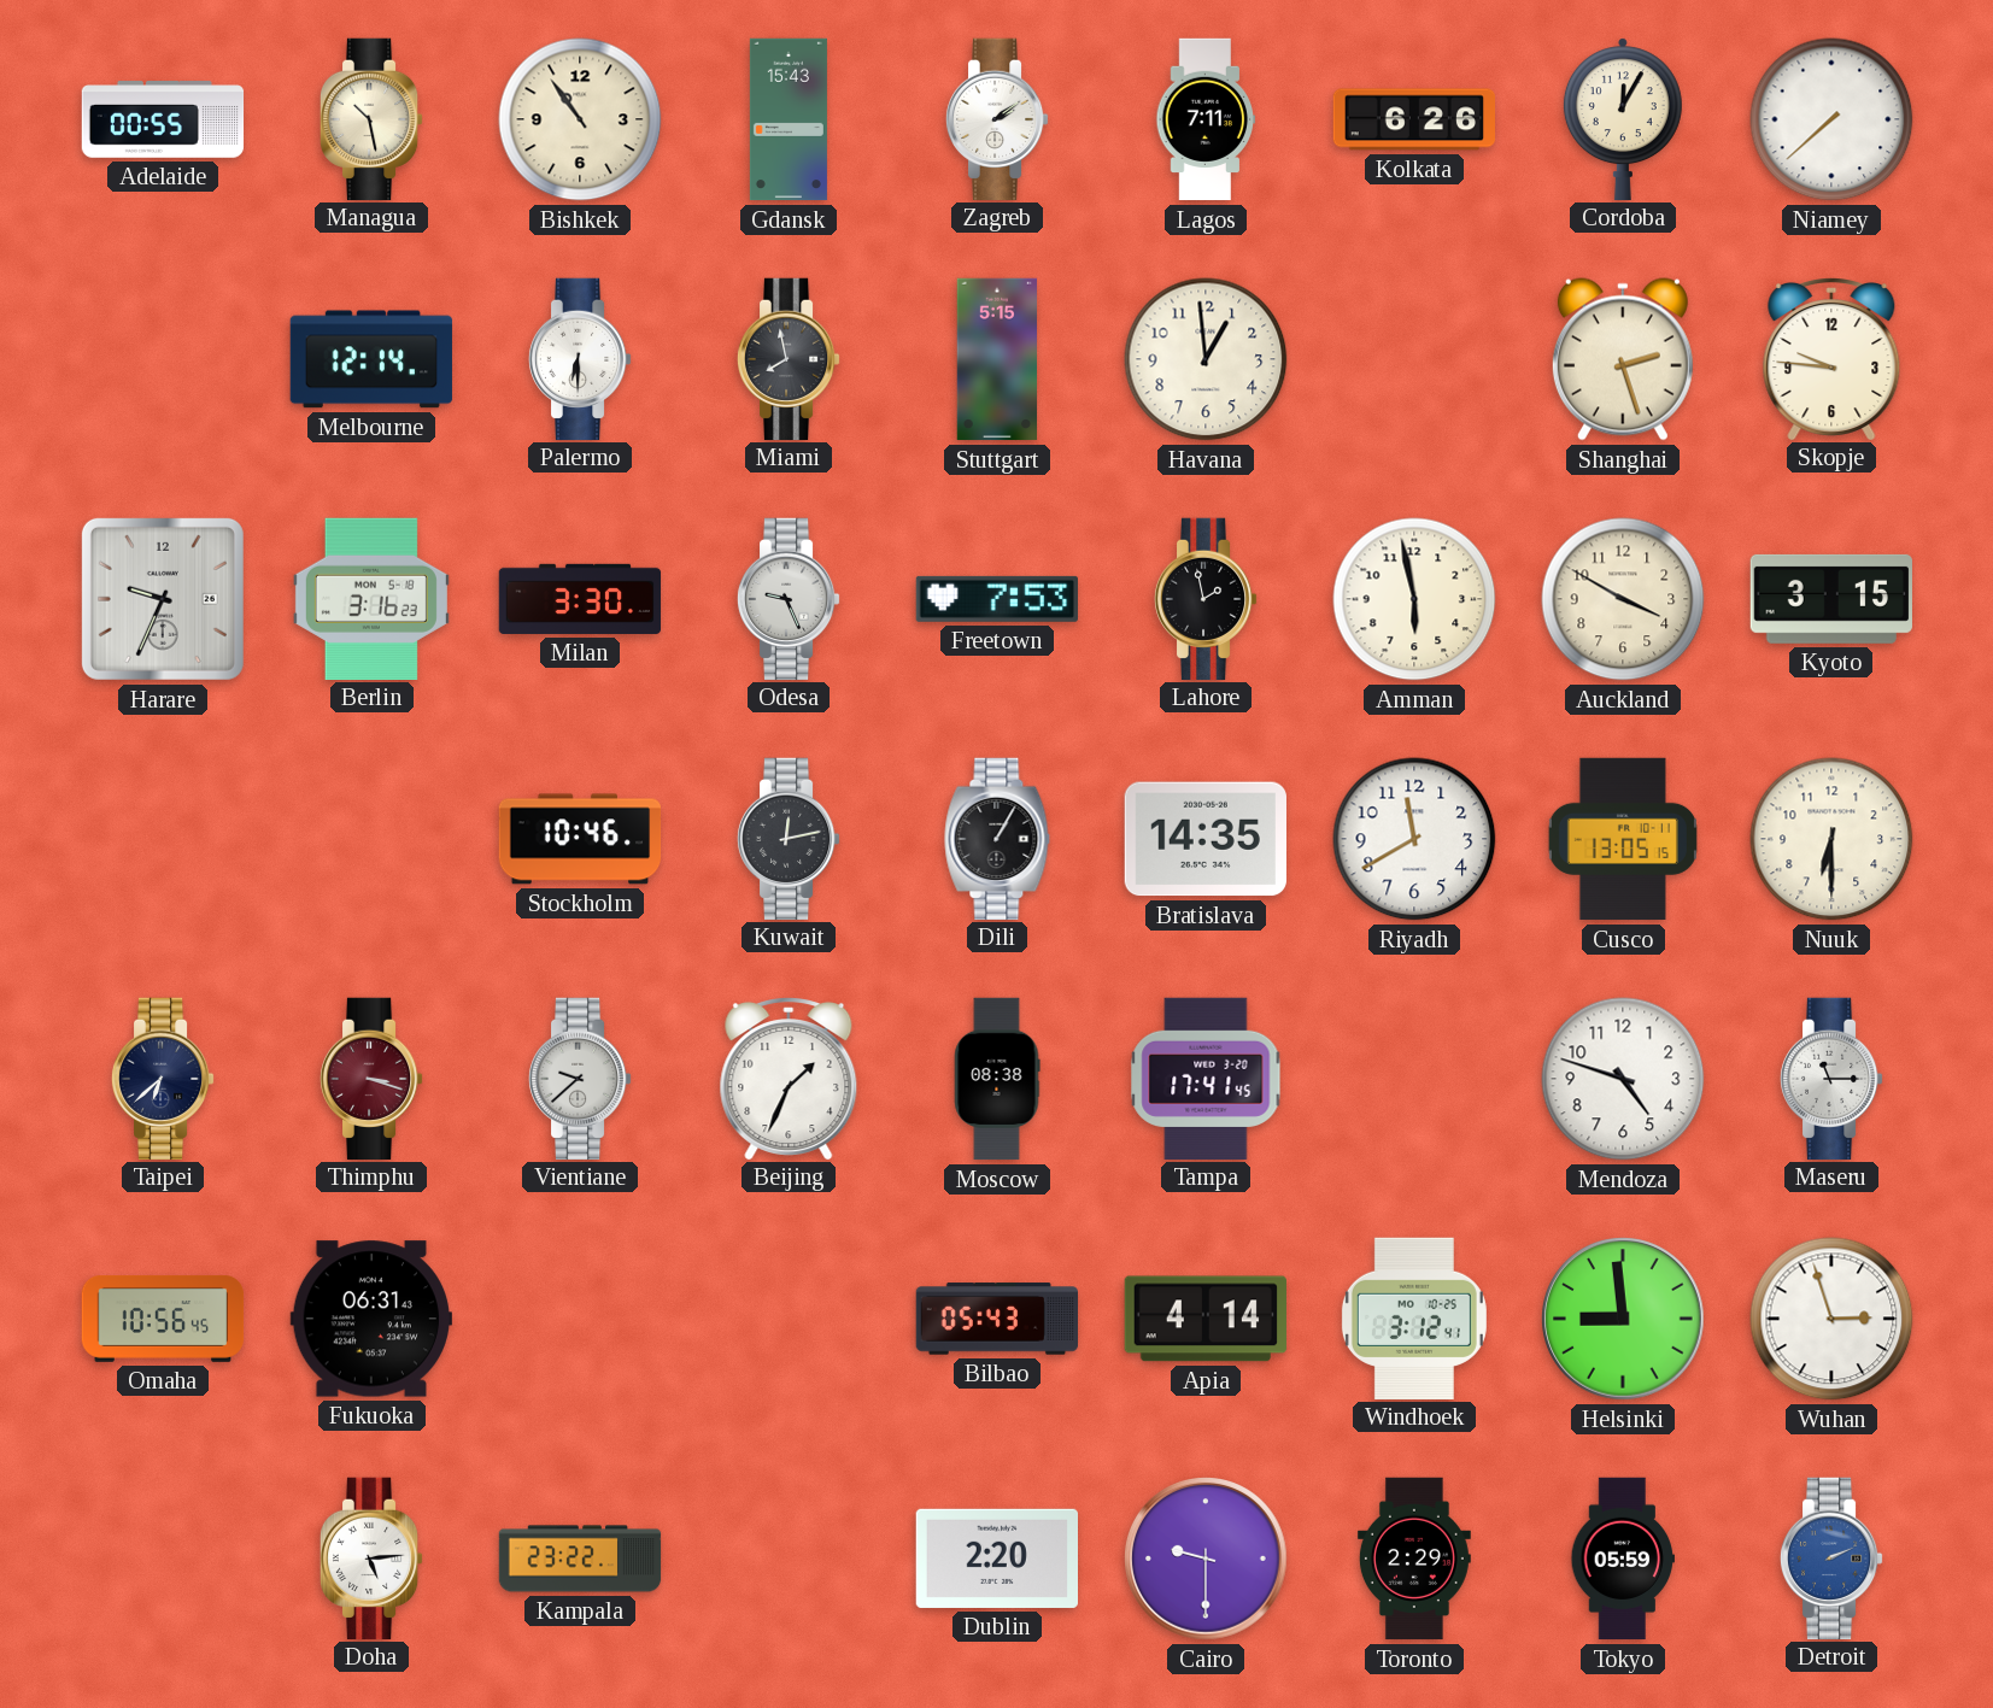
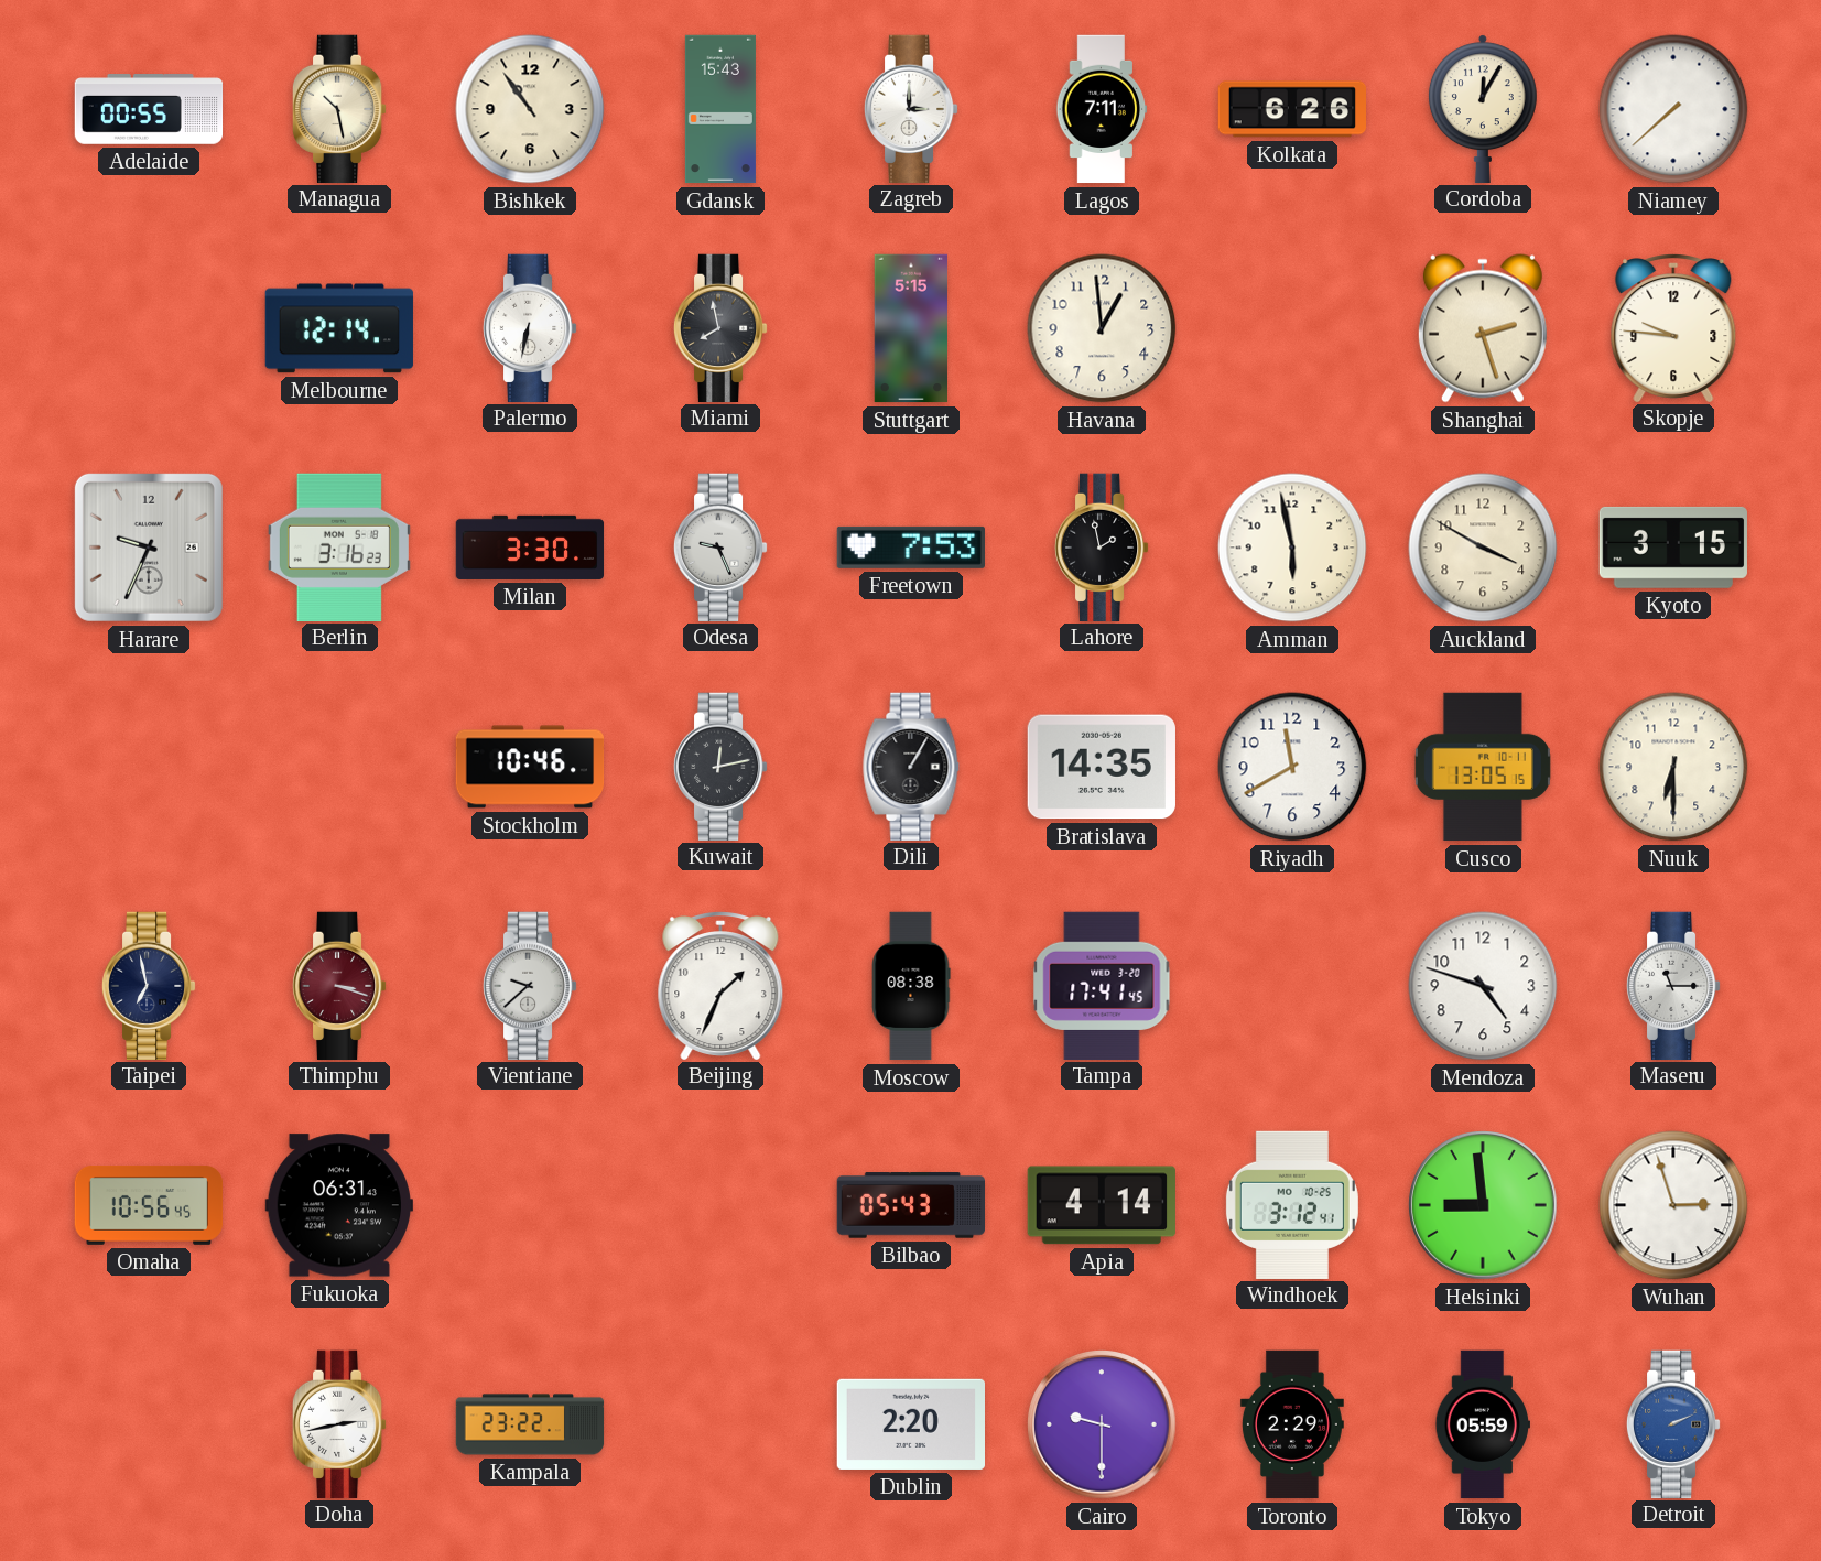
Zagreb: 2:09 -> 3:00 (911, 108)
Palermo: 6:30 -> 6:32 (530, 327)
Taipei: 6:38 -> 6:58 (149, 985)
Doha: 5:14 -> 2:43 (339, 1423)
